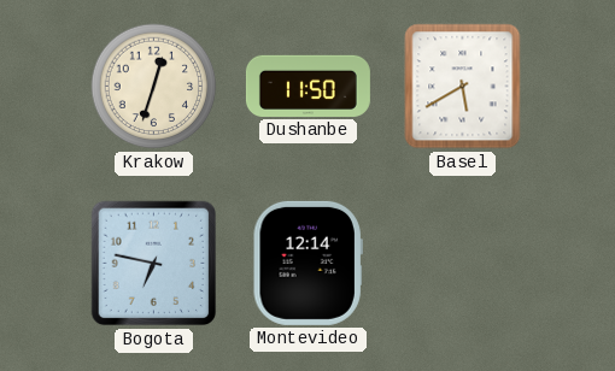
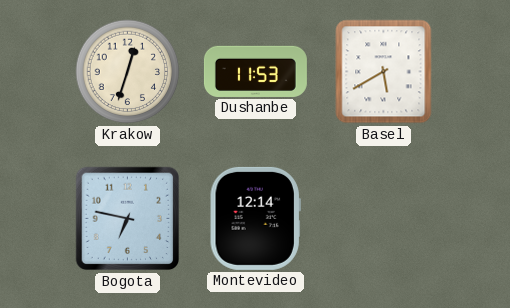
Dushanbe: 11:50 -> 11:53 (255, 71)
